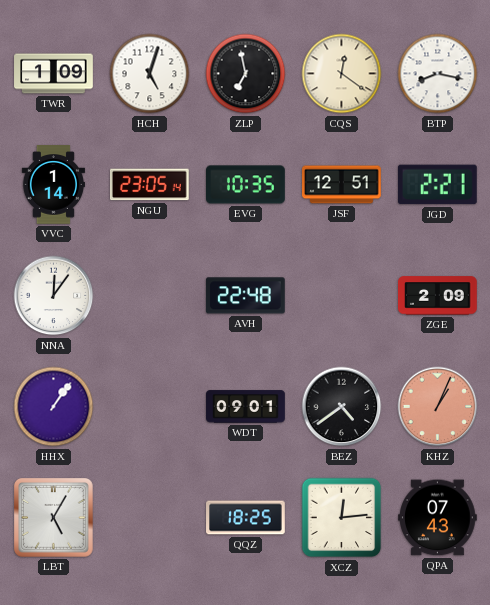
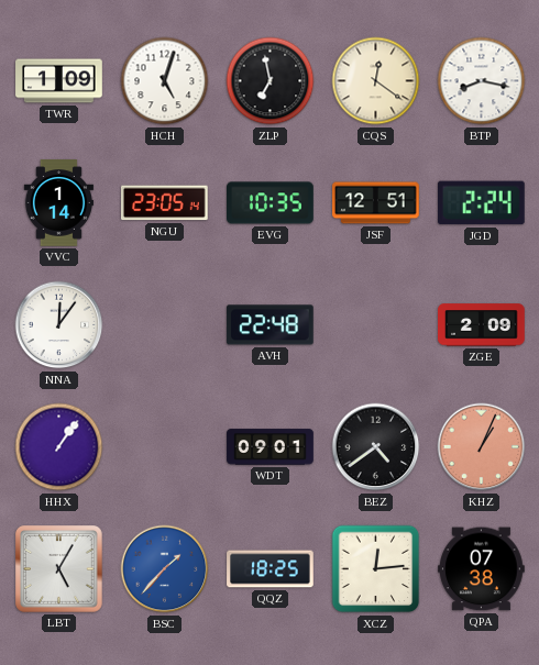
JGD: 2:21 -> 2:24 (481, 203)
BSC: none -> 1:37 (165, 569)
QPA: 07:43 -> 07:38 (482, 569)
